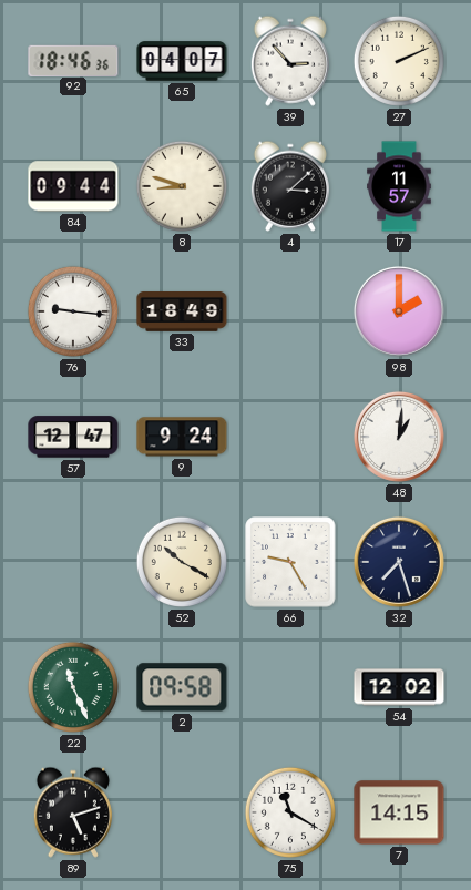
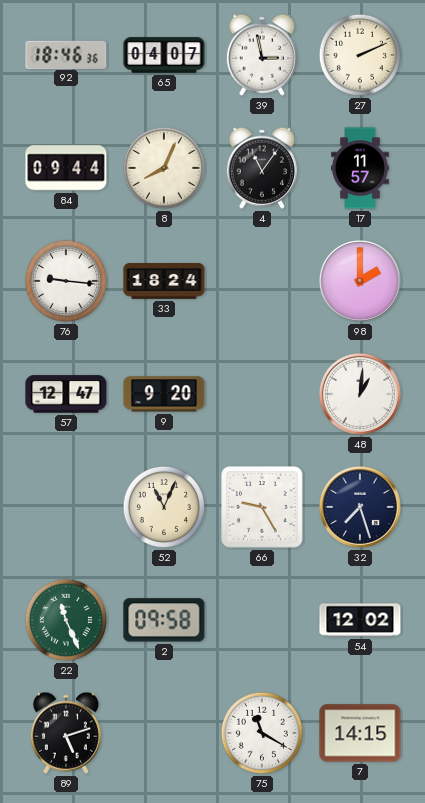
39: 2:53 -> 2:58 (262, 55)
8: 8:48 -> 8:04 (164, 168)
4: 3:08 -> 11:06 (262, 168)
33: 18:49 -> 18:24 (164, 282)
9: 9:24 -> 9:20 (164, 394)
52: 10:20 -> 11:04 (164, 507)
